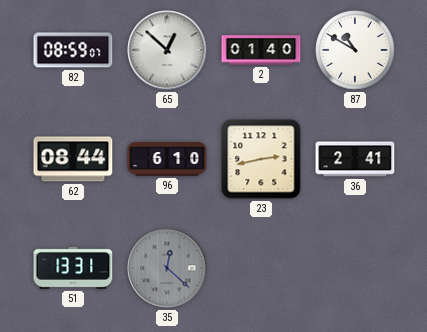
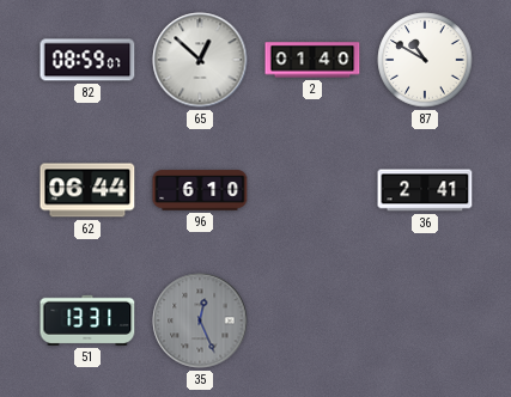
62: 08:44 -> 06:44 (87, 190)
23: 2:43 -> none (261, 159)
35: 12:22 -> 12:26 (200, 320)
